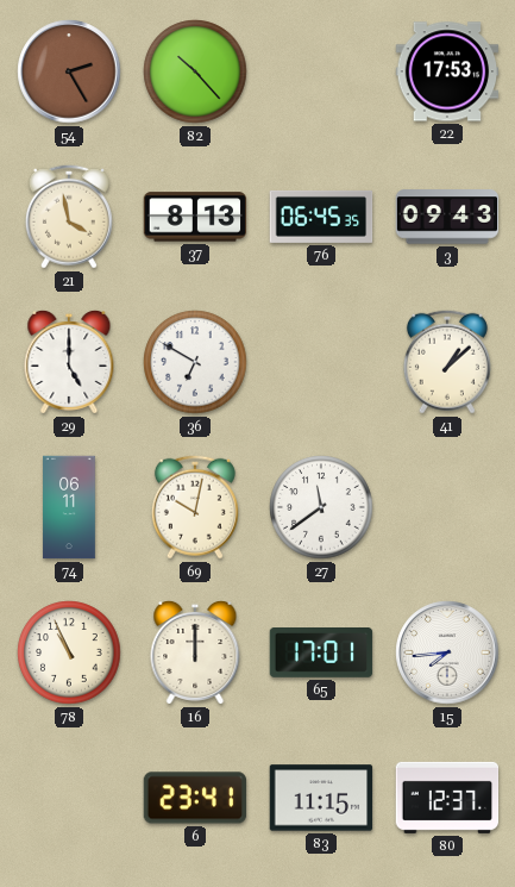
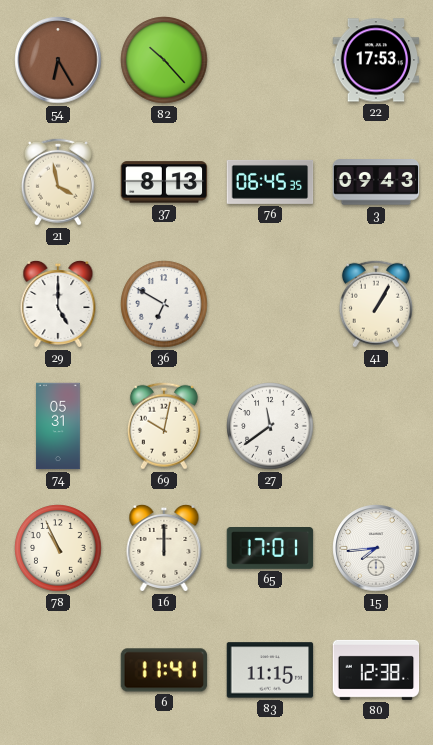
54: 2:25 -> 6:25 (58, 60)
41: 1:08 -> 1:05 (376, 304)
74: 06:11 -> 05:31 (58, 426)
6: 23:41 -> 11:41 (164, 670)
80: 12:37 -> 12:38 (376, 670)
